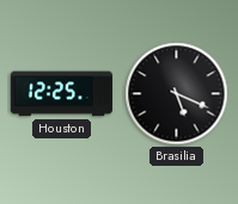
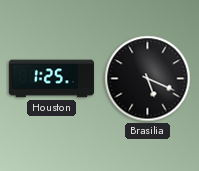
Houston: 12:25 -> 1:25 (51, 79)
